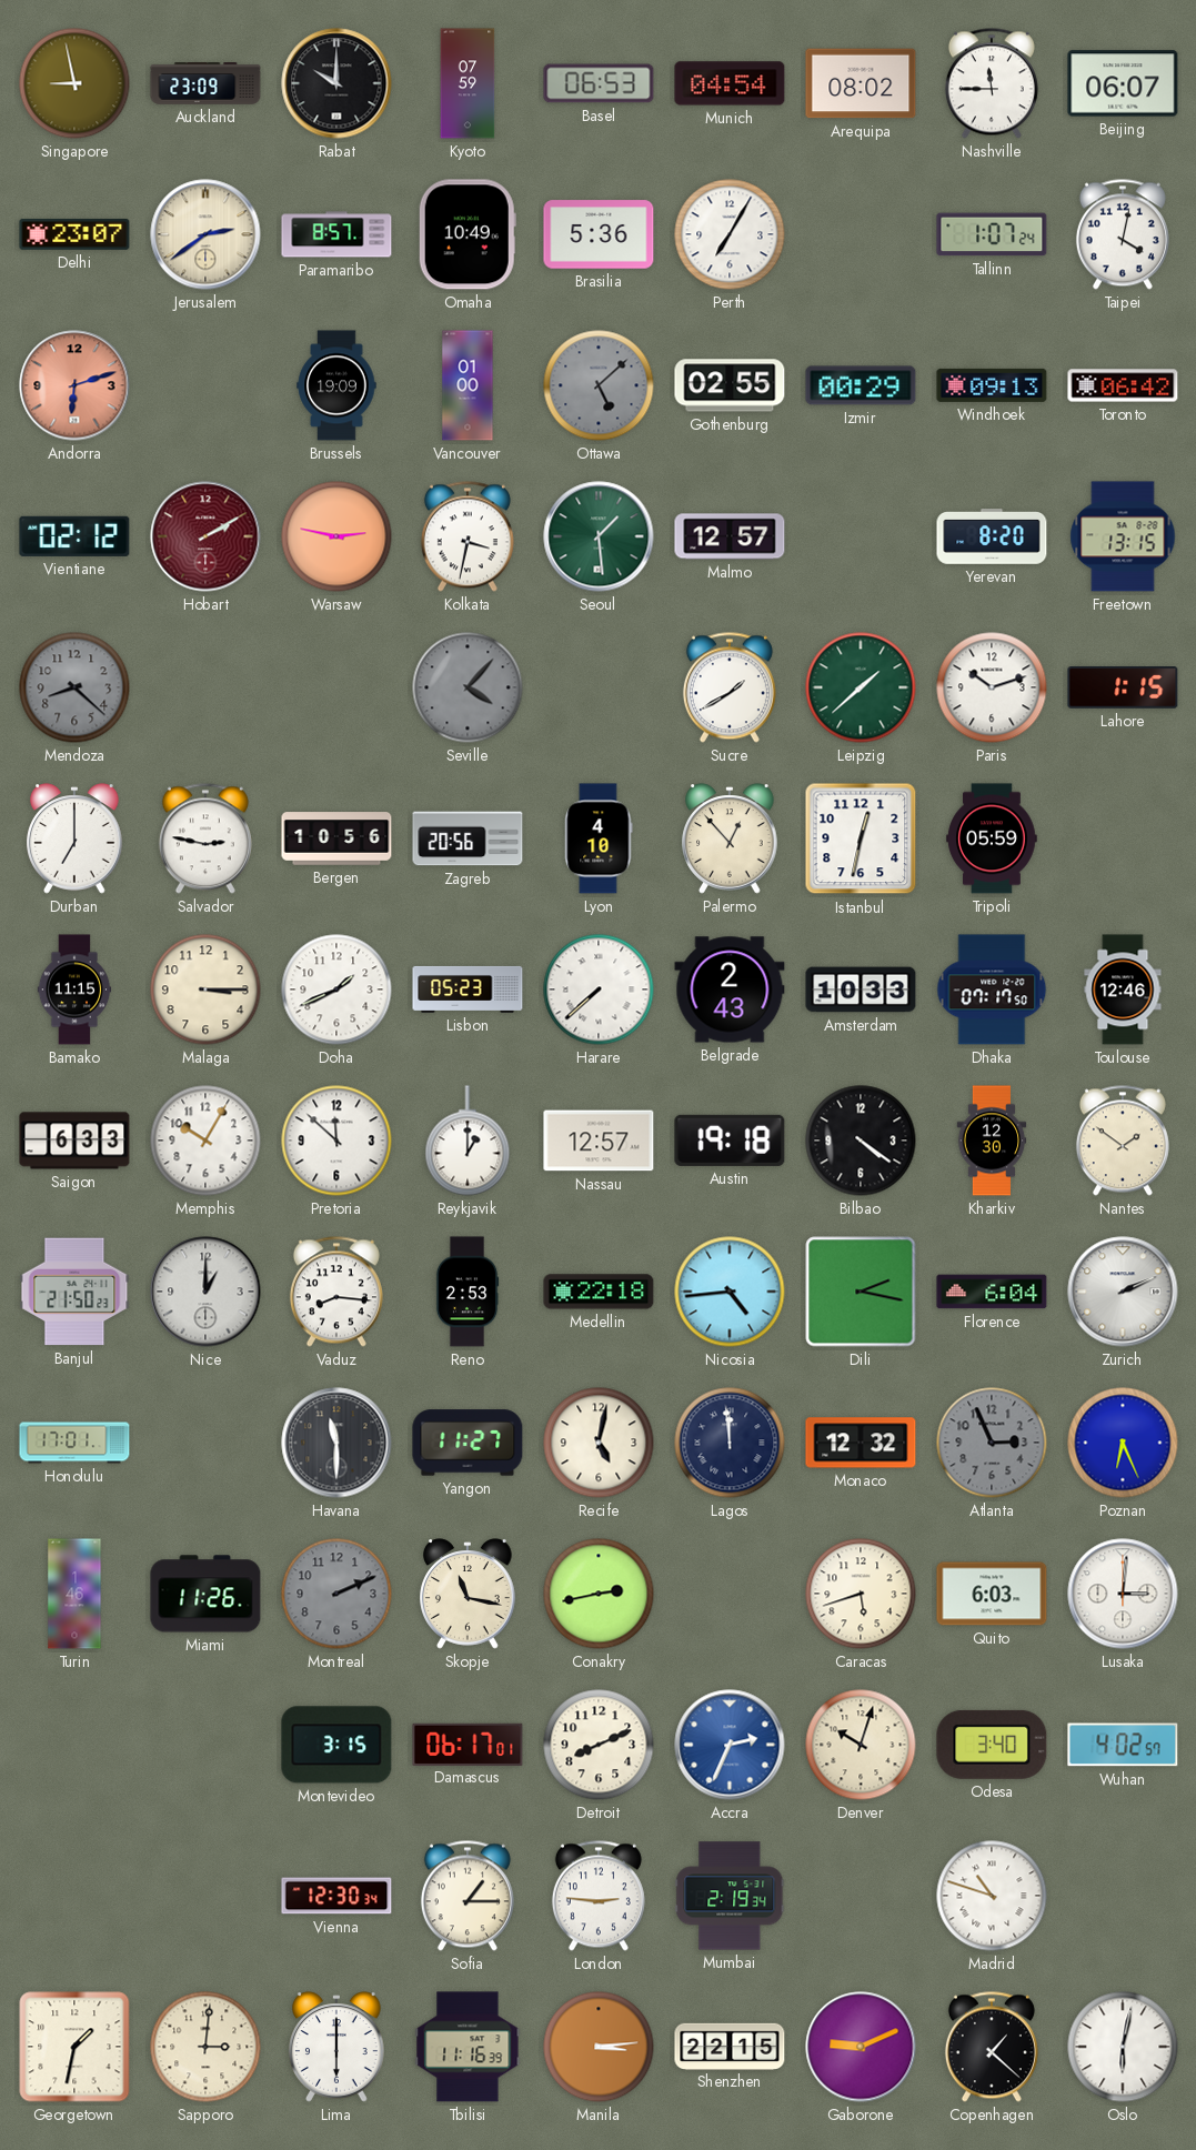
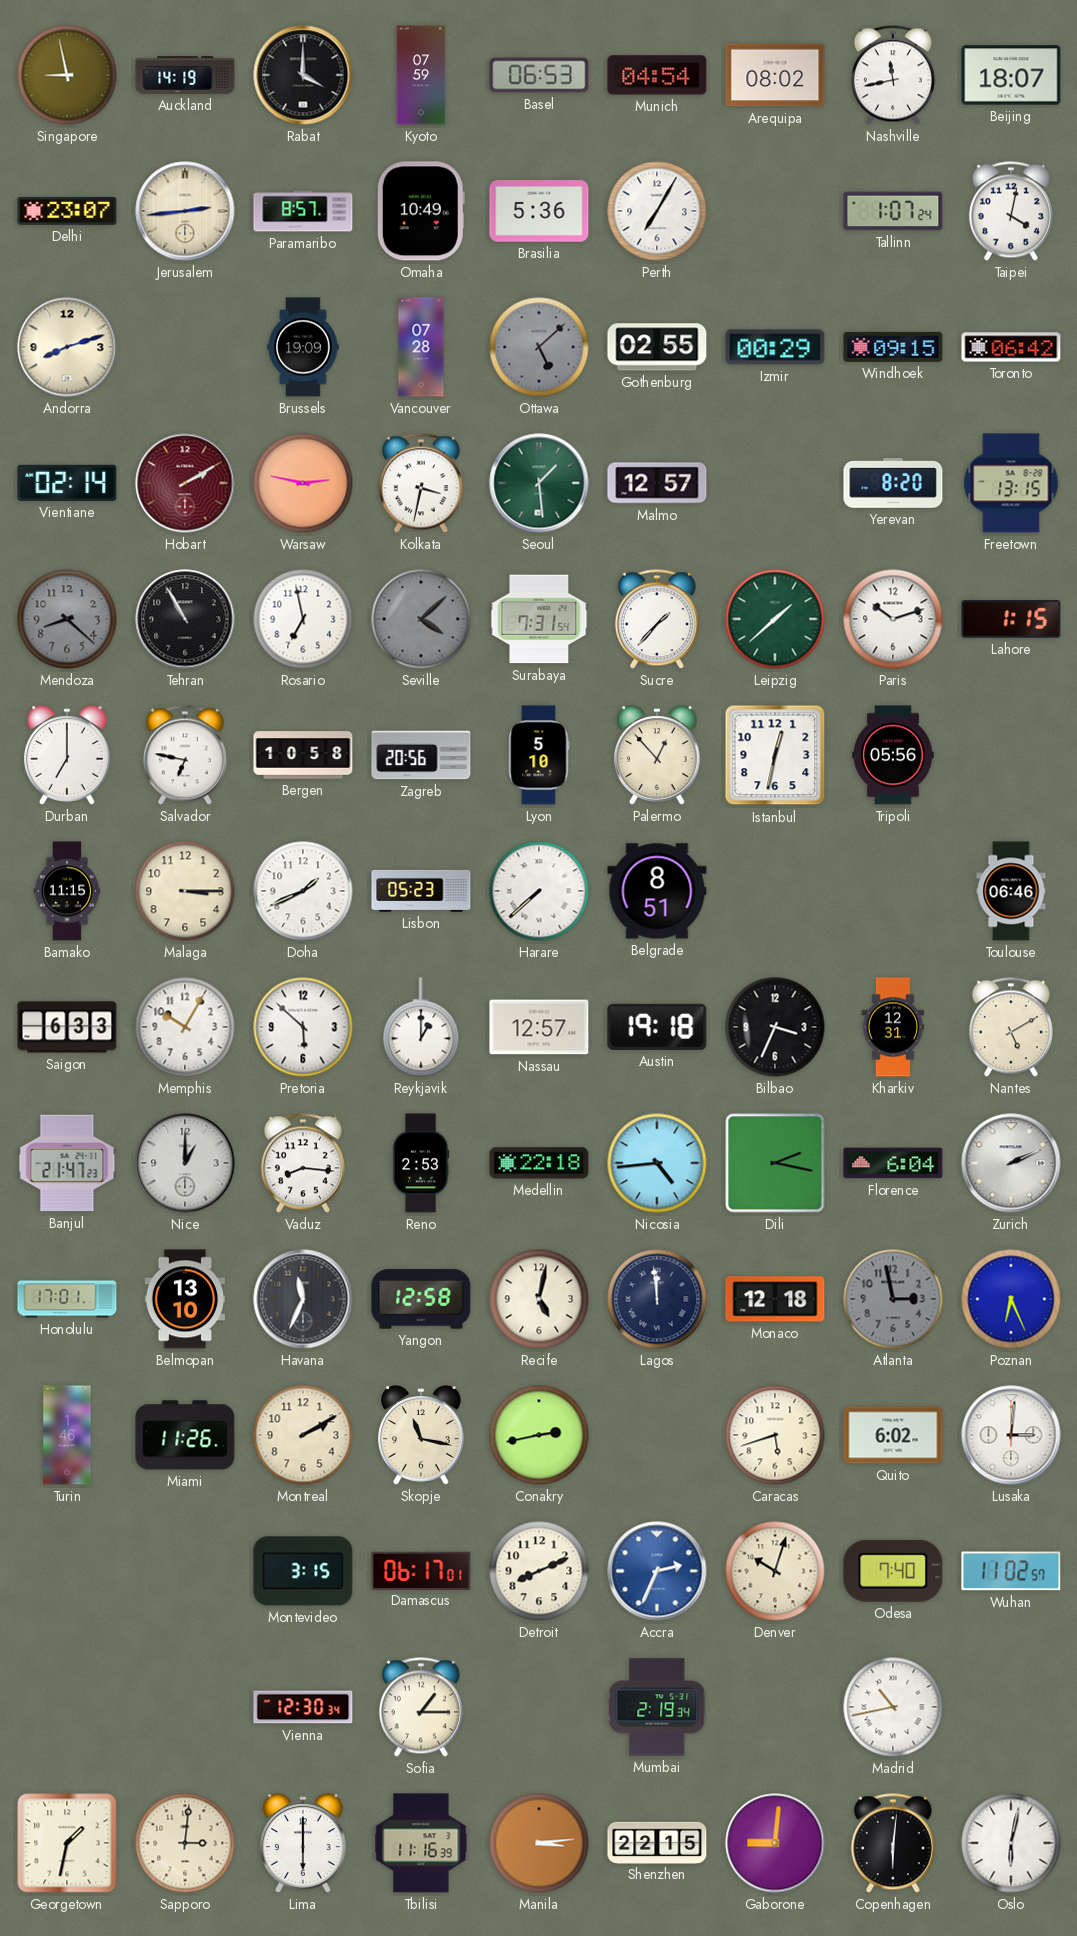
Auckland: 23:09 -> 14:19 (185, 76)
Rabat: 10:00 -> 4:00 (303, 75)
Nashville: 11:45 -> 11:43 (893, 75)
Beijing: 06:07 -> 18:07 (1011, 75)
Jerusalem: 2:39 -> 2:44 (185, 211)
Andorra: 6:12 -> 8:12 (67, 347)
Andorra dial: salmon -> cream (67, 347)
Vancouver: 01:00 -> 07:28 (421, 347)
Windhoek: 09:13 -> 09:15 (893, 347)
Vientiane: 02:12 -> 02:14 (67, 483)
Tehran: none -> 10:55 (185, 619)
Rosario: none -> 6:58 (303, 619)
Seville: 4:07 -> 4:08 (421, 619)
Surabaya: none -> 7:31 (539, 619)
Sucre: 1:40 -> 1:37 (657, 619)
Salvador: 2:47 -> 6:47 (185, 755)
Bergen: 10:56 -> 10:58 (303, 755)
Lyon: 4:10 -> 5:10 (539, 755)
Tripoli: 05:59 -> 05:56 (893, 755)
Belgrade: 2:43 -> 8:51 (657, 891)
Amsterdam: 10:33 -> none (861, 989)
Dhaka: 07:17 -> none (992, 989)
Toulouse: 12:46 -> 06:46 (1011, 891)
Pretoria: 11:52 -> 5:52 (303, 1027)
Bilbao: 4:21 -> 3:34 (775, 1027)
Kharkiv: 12:30 -> 12:31 (893, 1027)
Nantes: 1:51 -> 5:10 (1011, 1027)
Banjul: 21:50 -> 21:47 (67, 1163)
Belmopan: none -> 13:10 (185, 1299)
Havana: 11:30 -> 11:34 (303, 1299)
Yangon: 11:27 -> 12:58 (421, 1299)
Monaco: 12:32 -> 12:18 (775, 1299)
Atlanta: 2:56 -> 2:58 (893, 1299)
Montreal: 2:11 -> 2:10 (303, 1435)
Montreal dial: grey -> cream (303, 1435)
Quito: 6:03 -> 6:02 (893, 1435)
Odesa: 3:40 -> 7:40 (893, 1571)
Wuhan: 4:02 -> 11:02 (1011, 1571)
London: 2:46 -> none (599, 1896)
Madrid: 10:48 -> 10:43 (893, 1707)
Gaborone: 9:11 -> 9:01 (775, 1843)
Copenhagen: 1:22 -> 6:01 (893, 1843)
